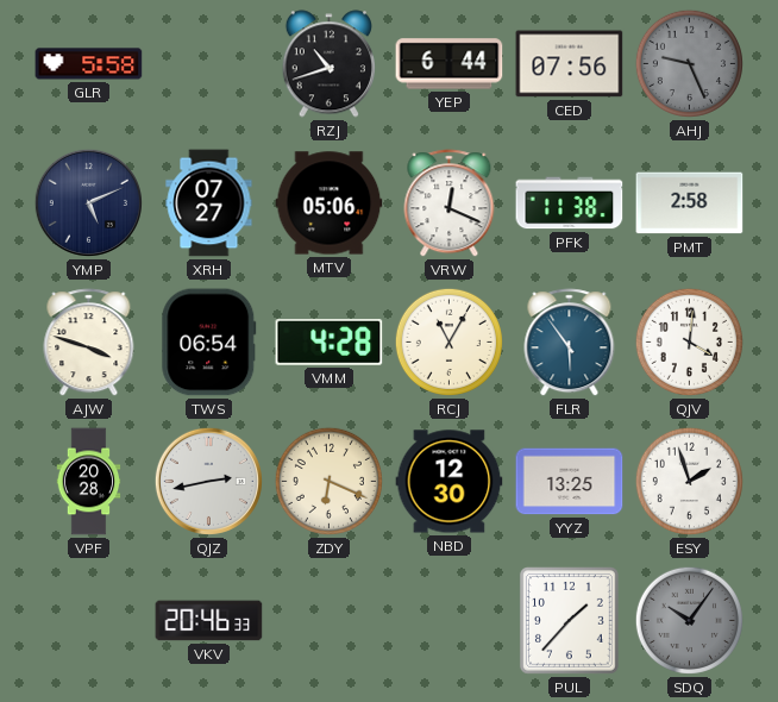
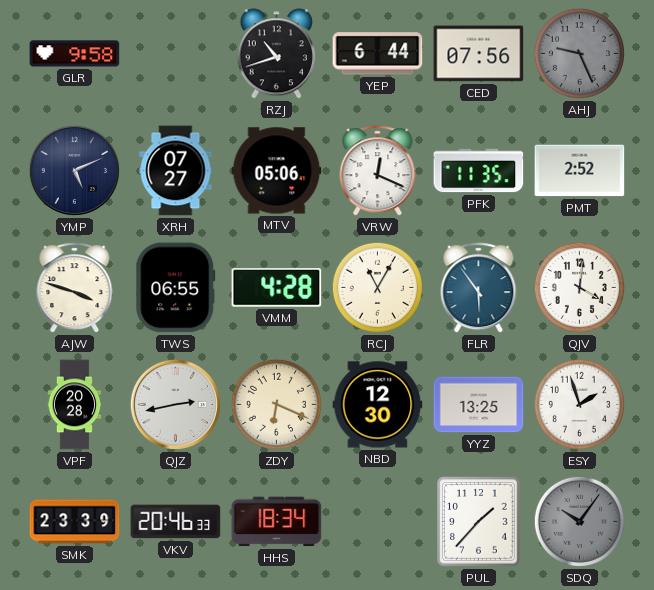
GLR: 5:58 -> 9:58 (75, 54)
PFK: 11:38 -> 11:35 (479, 171)
PMT: 2:58 -> 2:52 (580, 171)
TWS: 06:54 -> 06:55 (176, 288)
SMK: none -> 23:39 (75, 522)
HHS: none -> 18:34 (277, 522)
